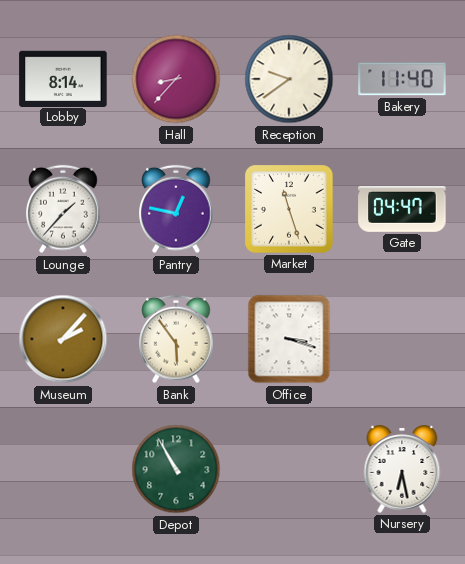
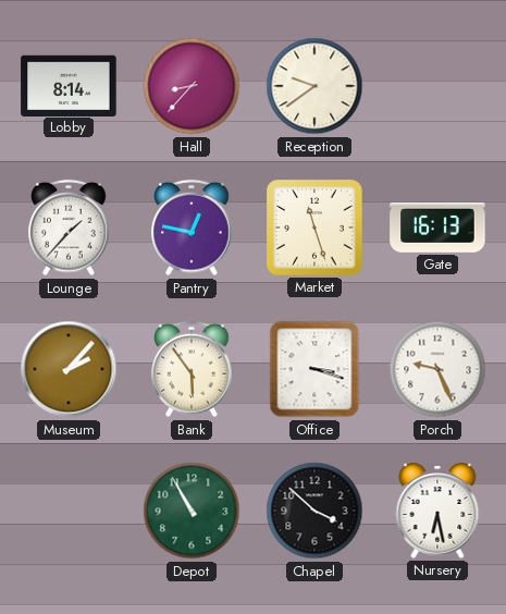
Bakery: 11:40 -> none (402, 79)
Gate: 04:47 -> 16:13 (437, 228)
Porch: none -> 9:26 (437, 369)
Chapel: none -> 3:52 (314, 511)
